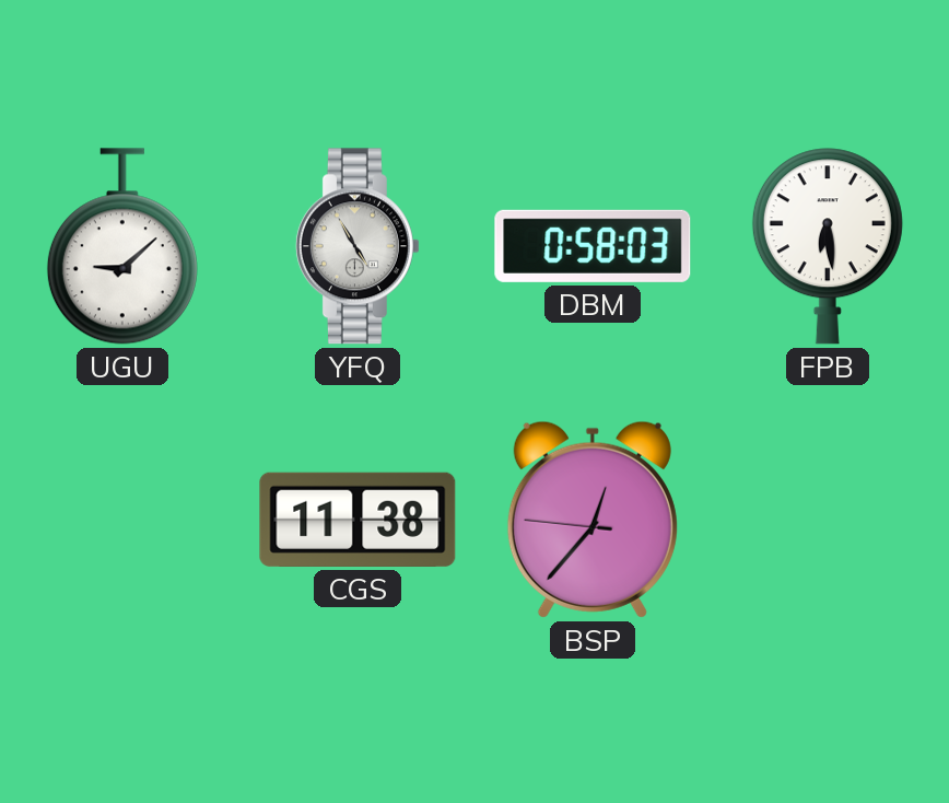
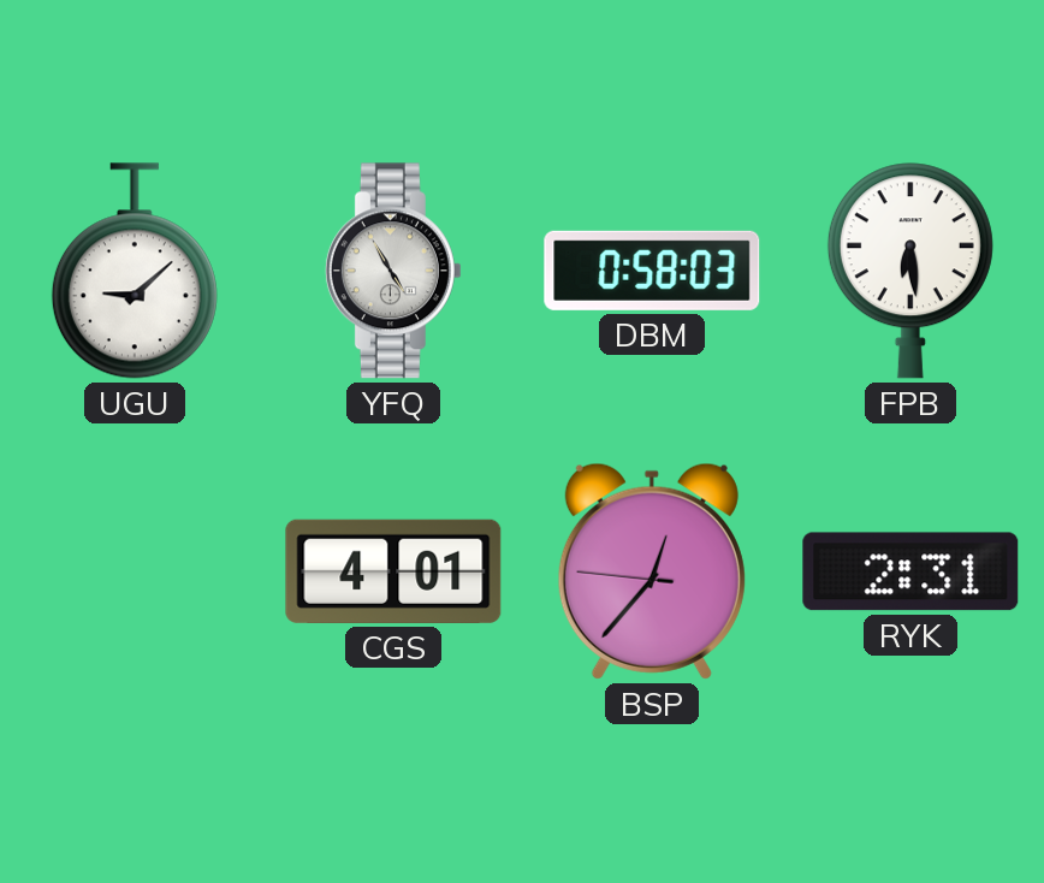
CGS: 11:38 -> 4:01 (393, 571)
RYK: none -> 2:31 (910, 571)
